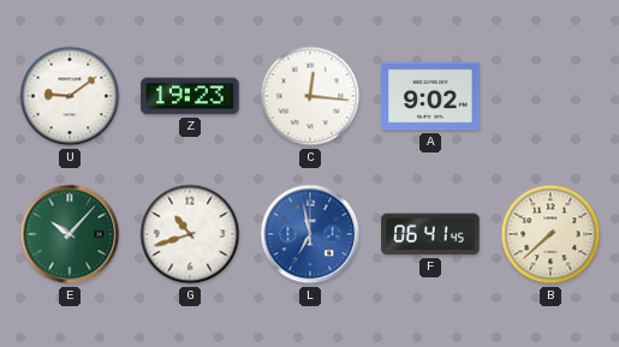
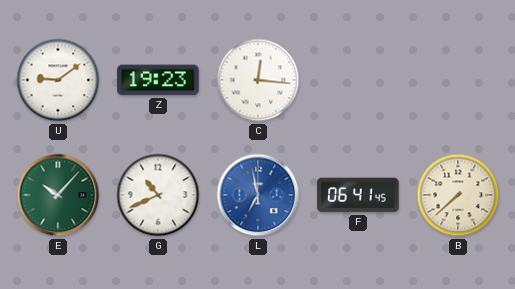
A: 9:02 -> none (430, 96)
G: 10:42 -> 10:41 (158, 195)
